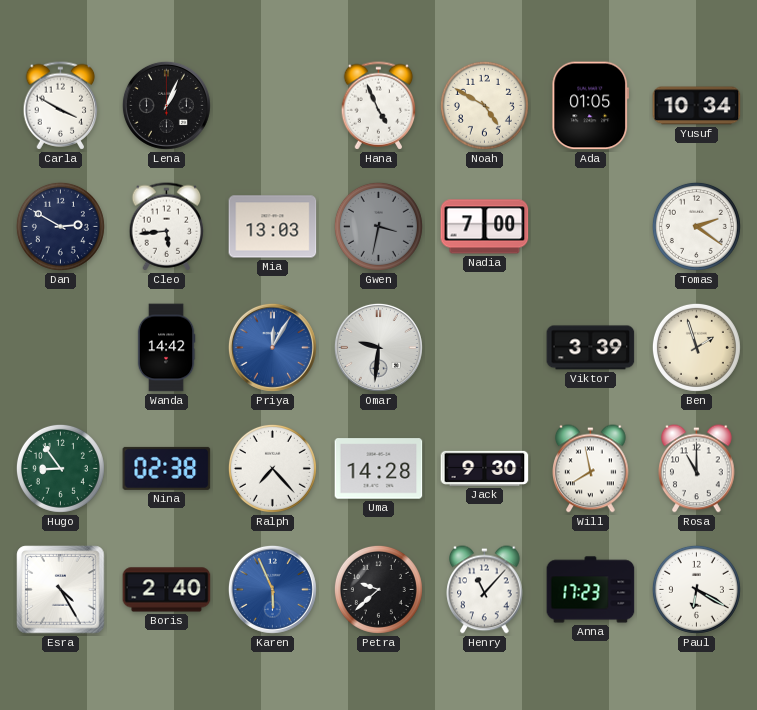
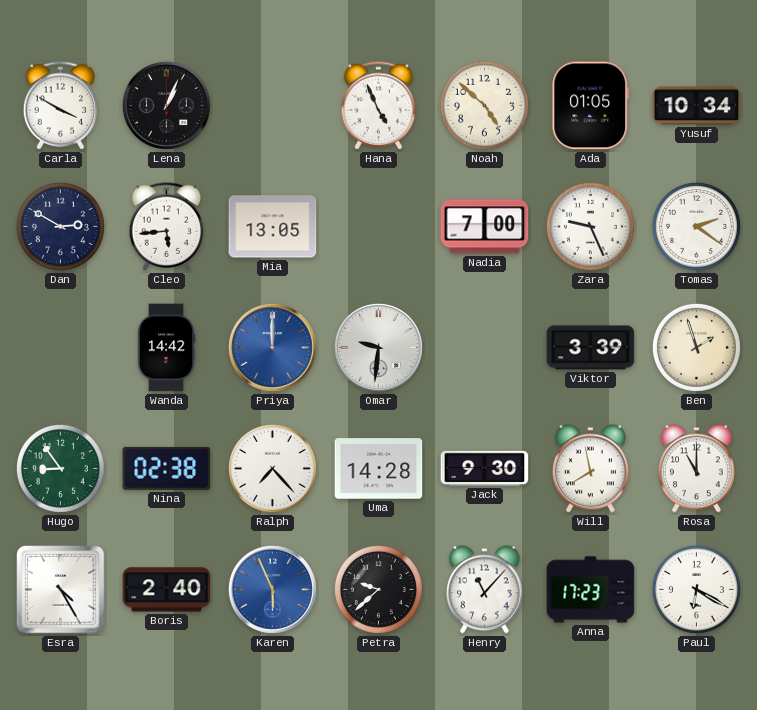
Noah: 4:50 -> 4:52 (484, 105)
Mia: 13:03 -> 13:05 (273, 227)
Gwen: 3:32 -> none (378, 226)
Zara: none -> 9:26 (590, 226)
Priya: 12:05 -> 12:00 (272, 347)
